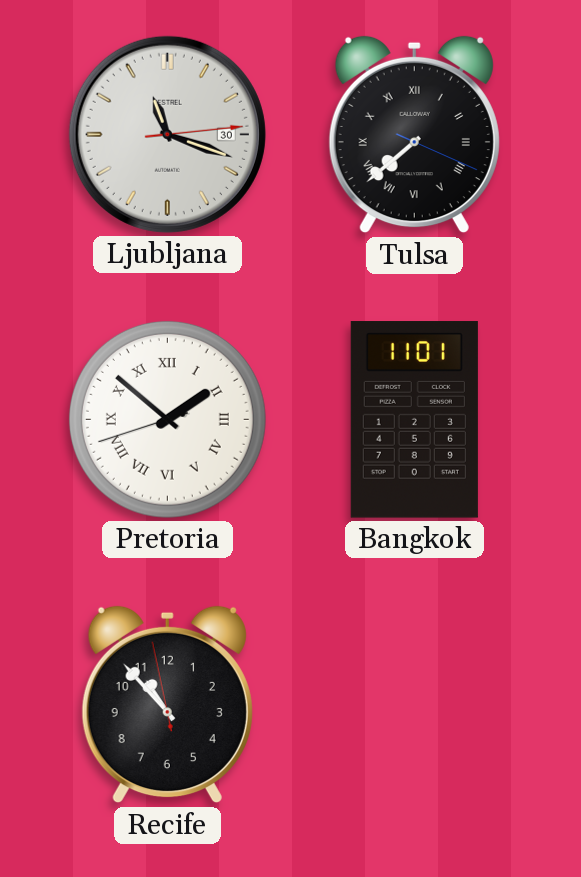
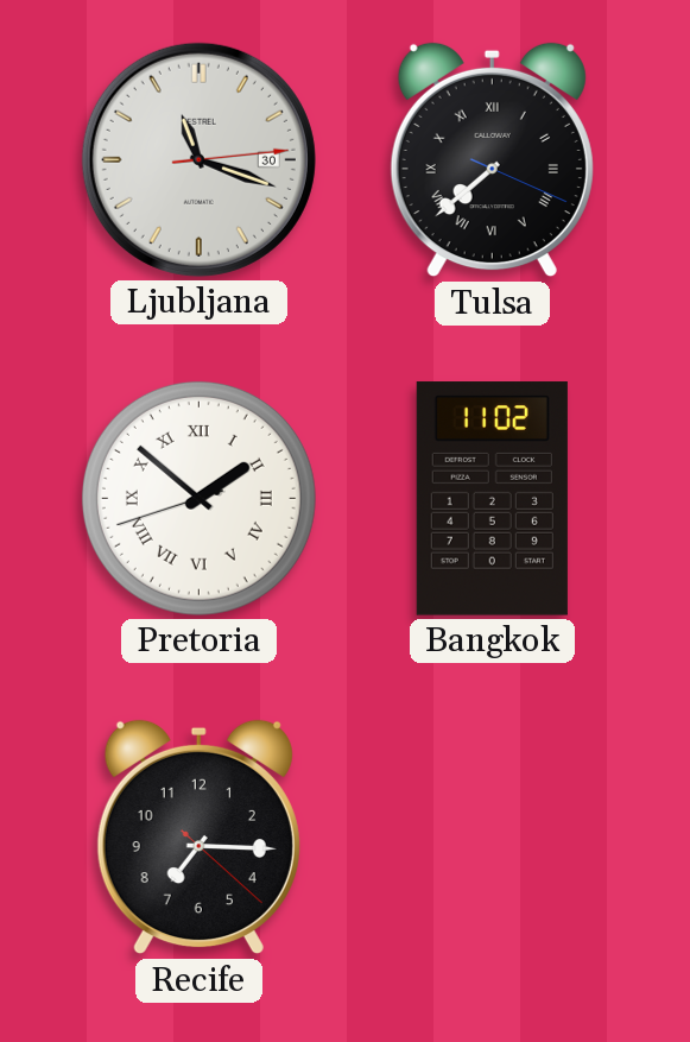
Bangkok: 11:01 -> 11:02 (492, 499)
Recife: 10:52 -> 7:15 (198, 838)
